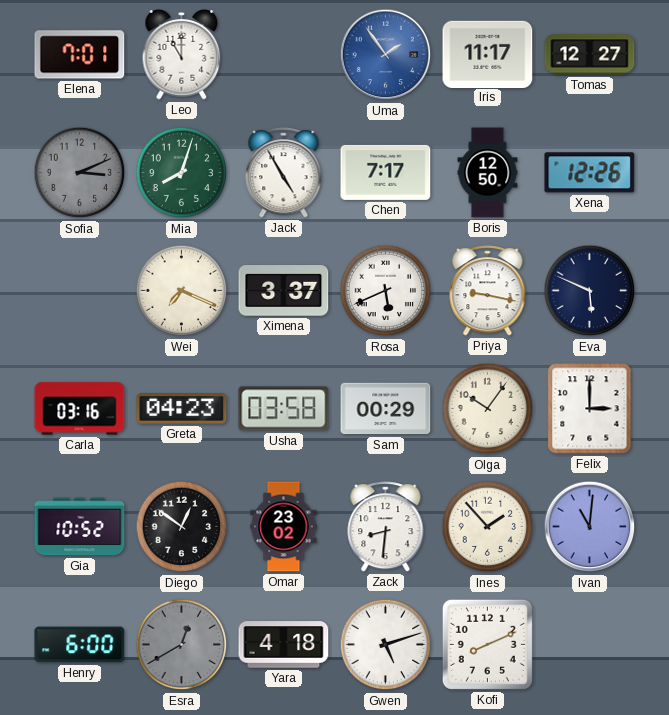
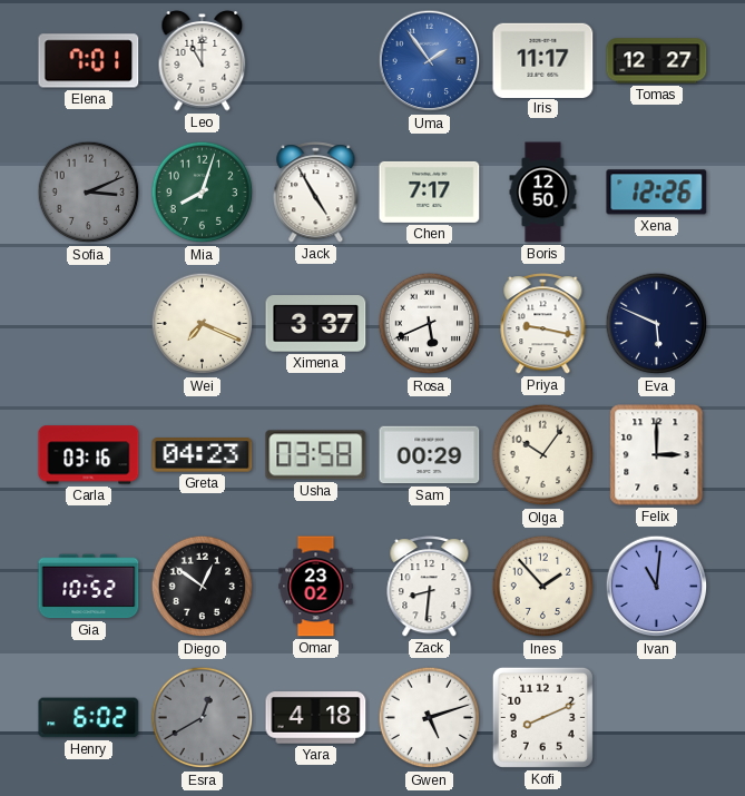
Henry: 6:00 -> 6:02 (89, 718)
